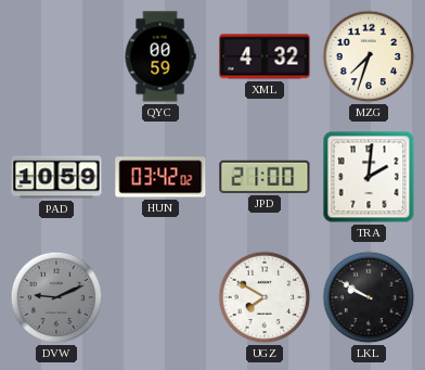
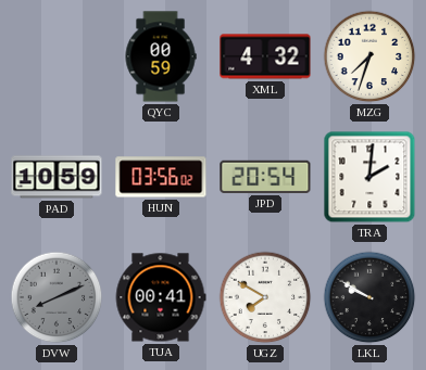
HUN: 03:42 -> 03:56 (161, 177)
JPD: 21:00 -> 20:54 (265, 177)
DVW: 9:11 -> 8:11 (57, 297)
TUA: none -> 00:41 (161, 297)
